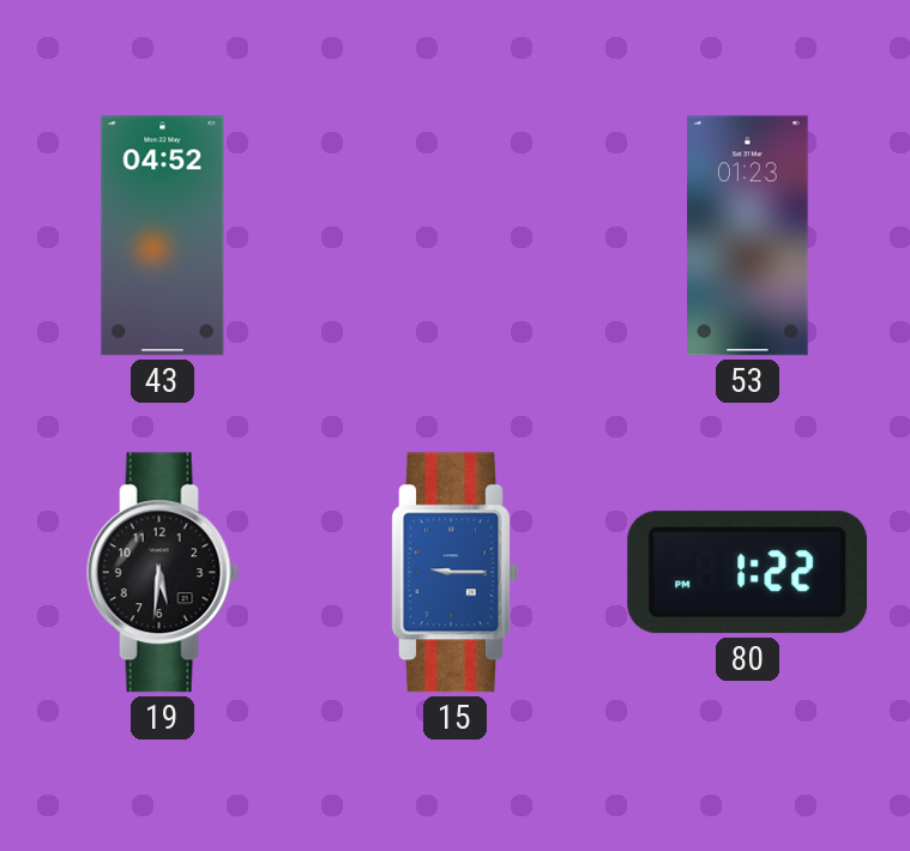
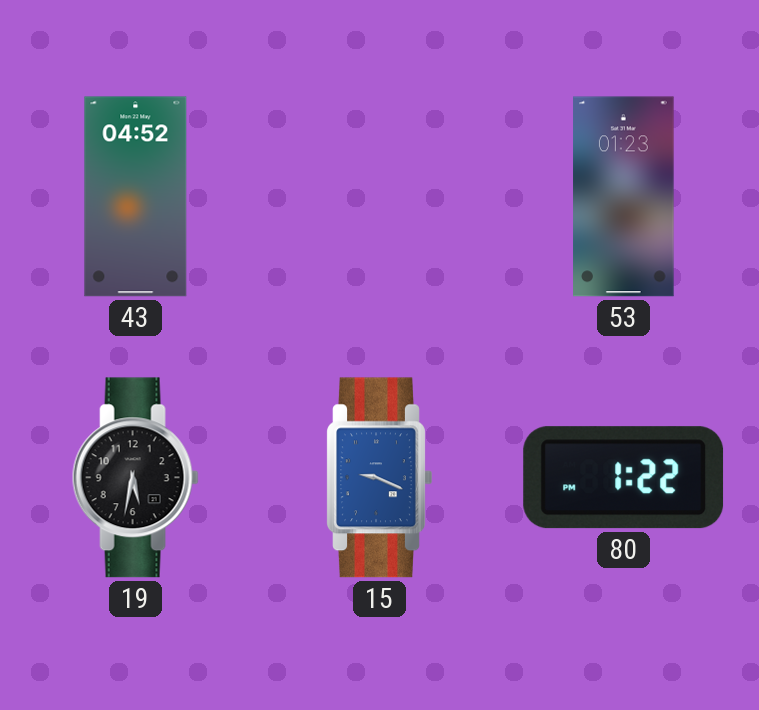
19: 5:31 -> 5:32 (135, 478)
15: 9:15 -> 9:19 (379, 478)
